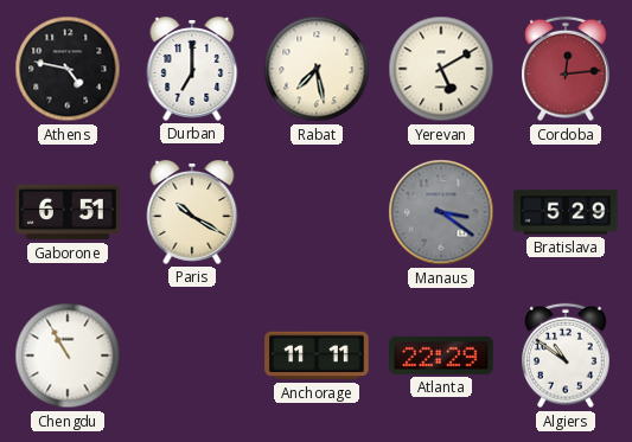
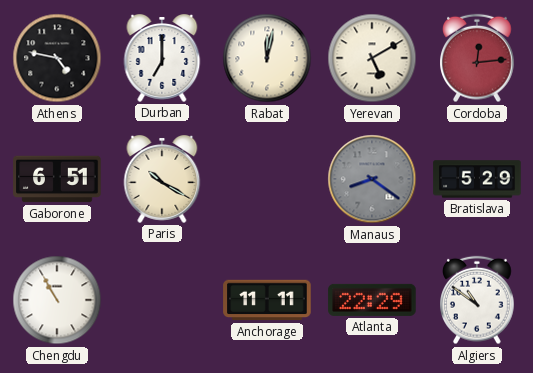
Rabat: 7:28 -> 12:02 (267, 58)
Manaus: 3:21 -> 8:21 (372, 179)
